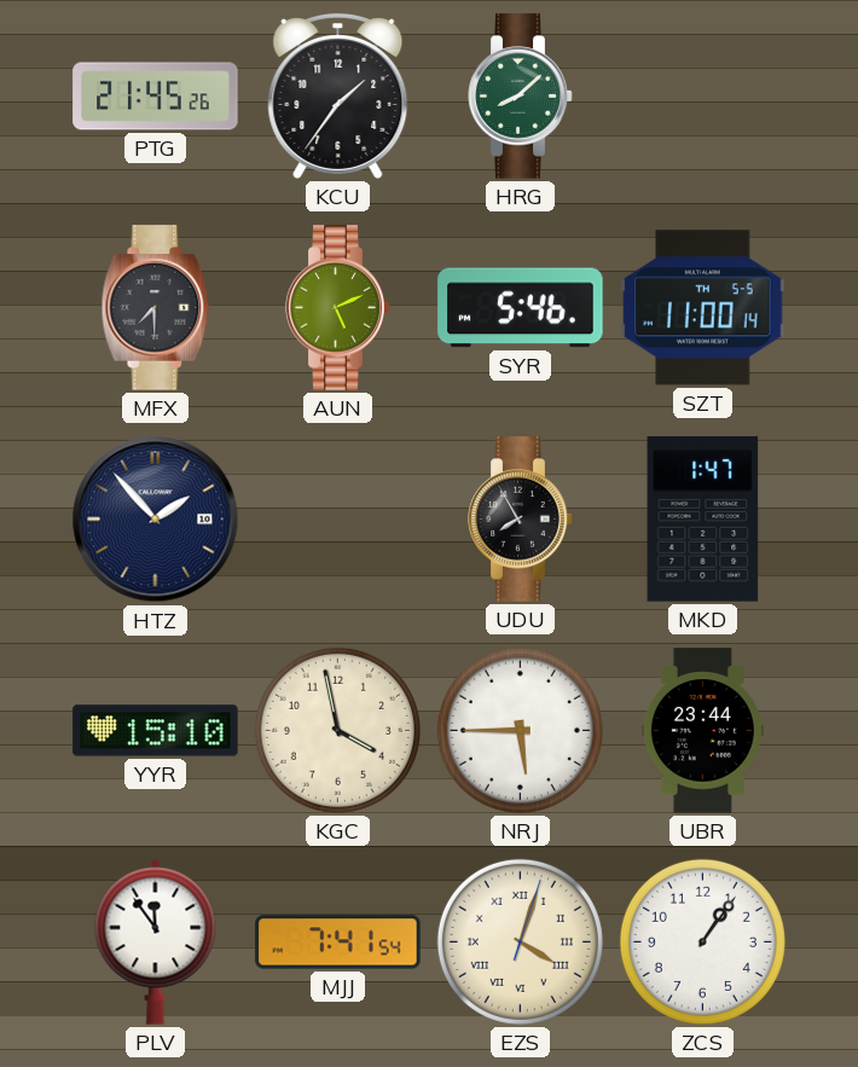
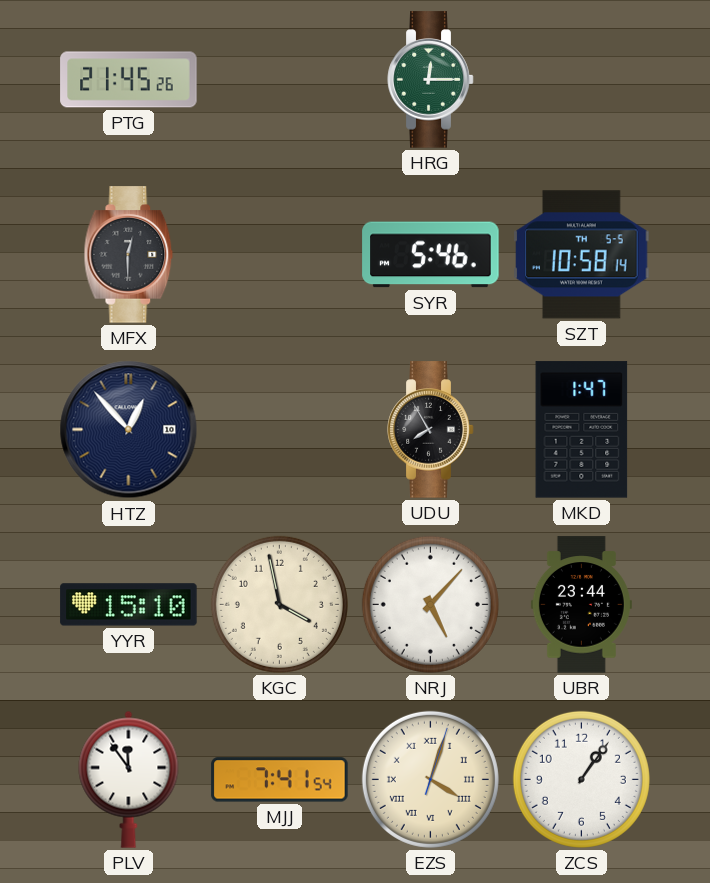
KCU: 1:36 -> none (338, 95)
HRG: 8:08 -> 12:15 (431, 80)
MFX: 7:30 -> 12:30 (129, 255)
AUN: 5:11 -> none (338, 308)
SZT: 11:00 -> 10:58 (582, 255)
HTZ: 1:53 -> 12:53 (129, 430)
NRJ: 5:45 -> 5:07 (430, 604)
